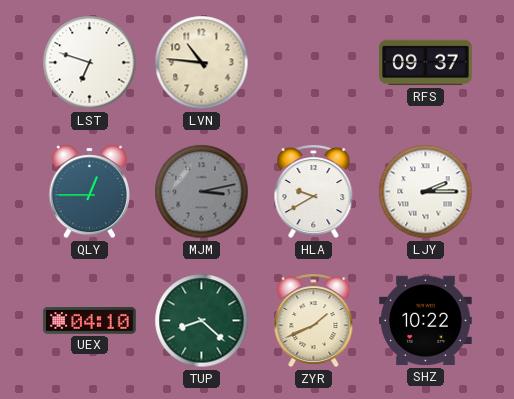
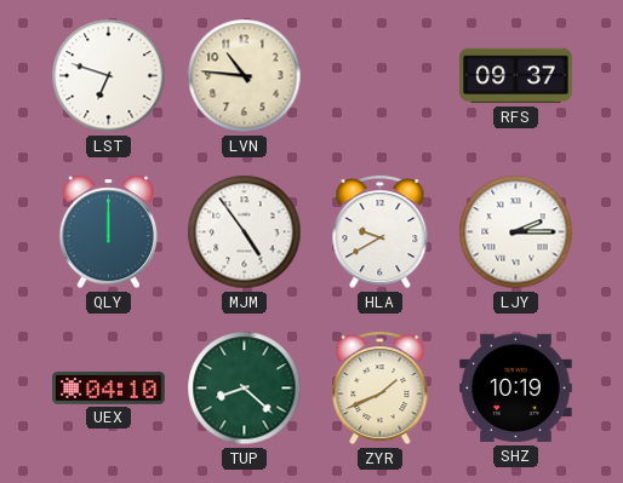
QLY: 12:45 -> 12:00 (108, 232)
MJM: 3:13 -> 4:54 (245, 232)
MJM dial: grey -> white (245, 232)
SHZ: 10:22 -> 10:19 (516, 389)
